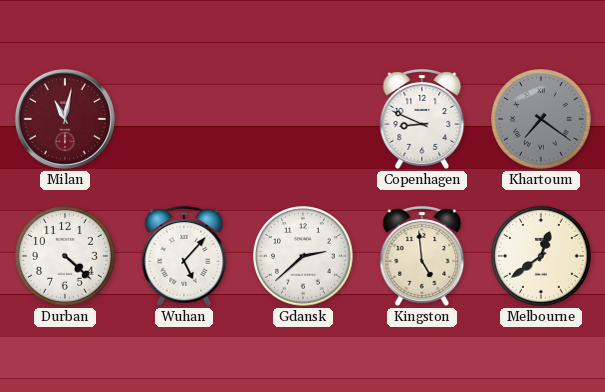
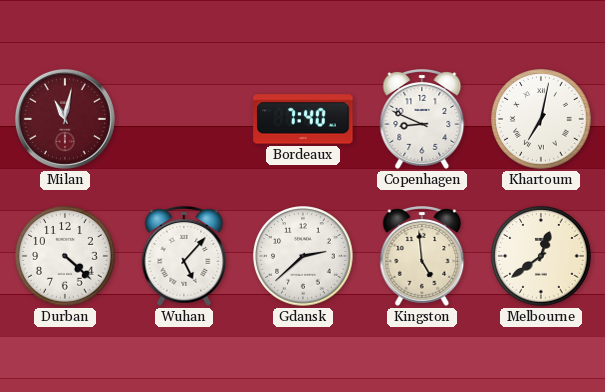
Bordeaux: none -> 7:40 (303, 119)
Khartoum: 7:21 -> 7:02 (541, 119)
Khartoum dial: grey -> white (541, 119)
